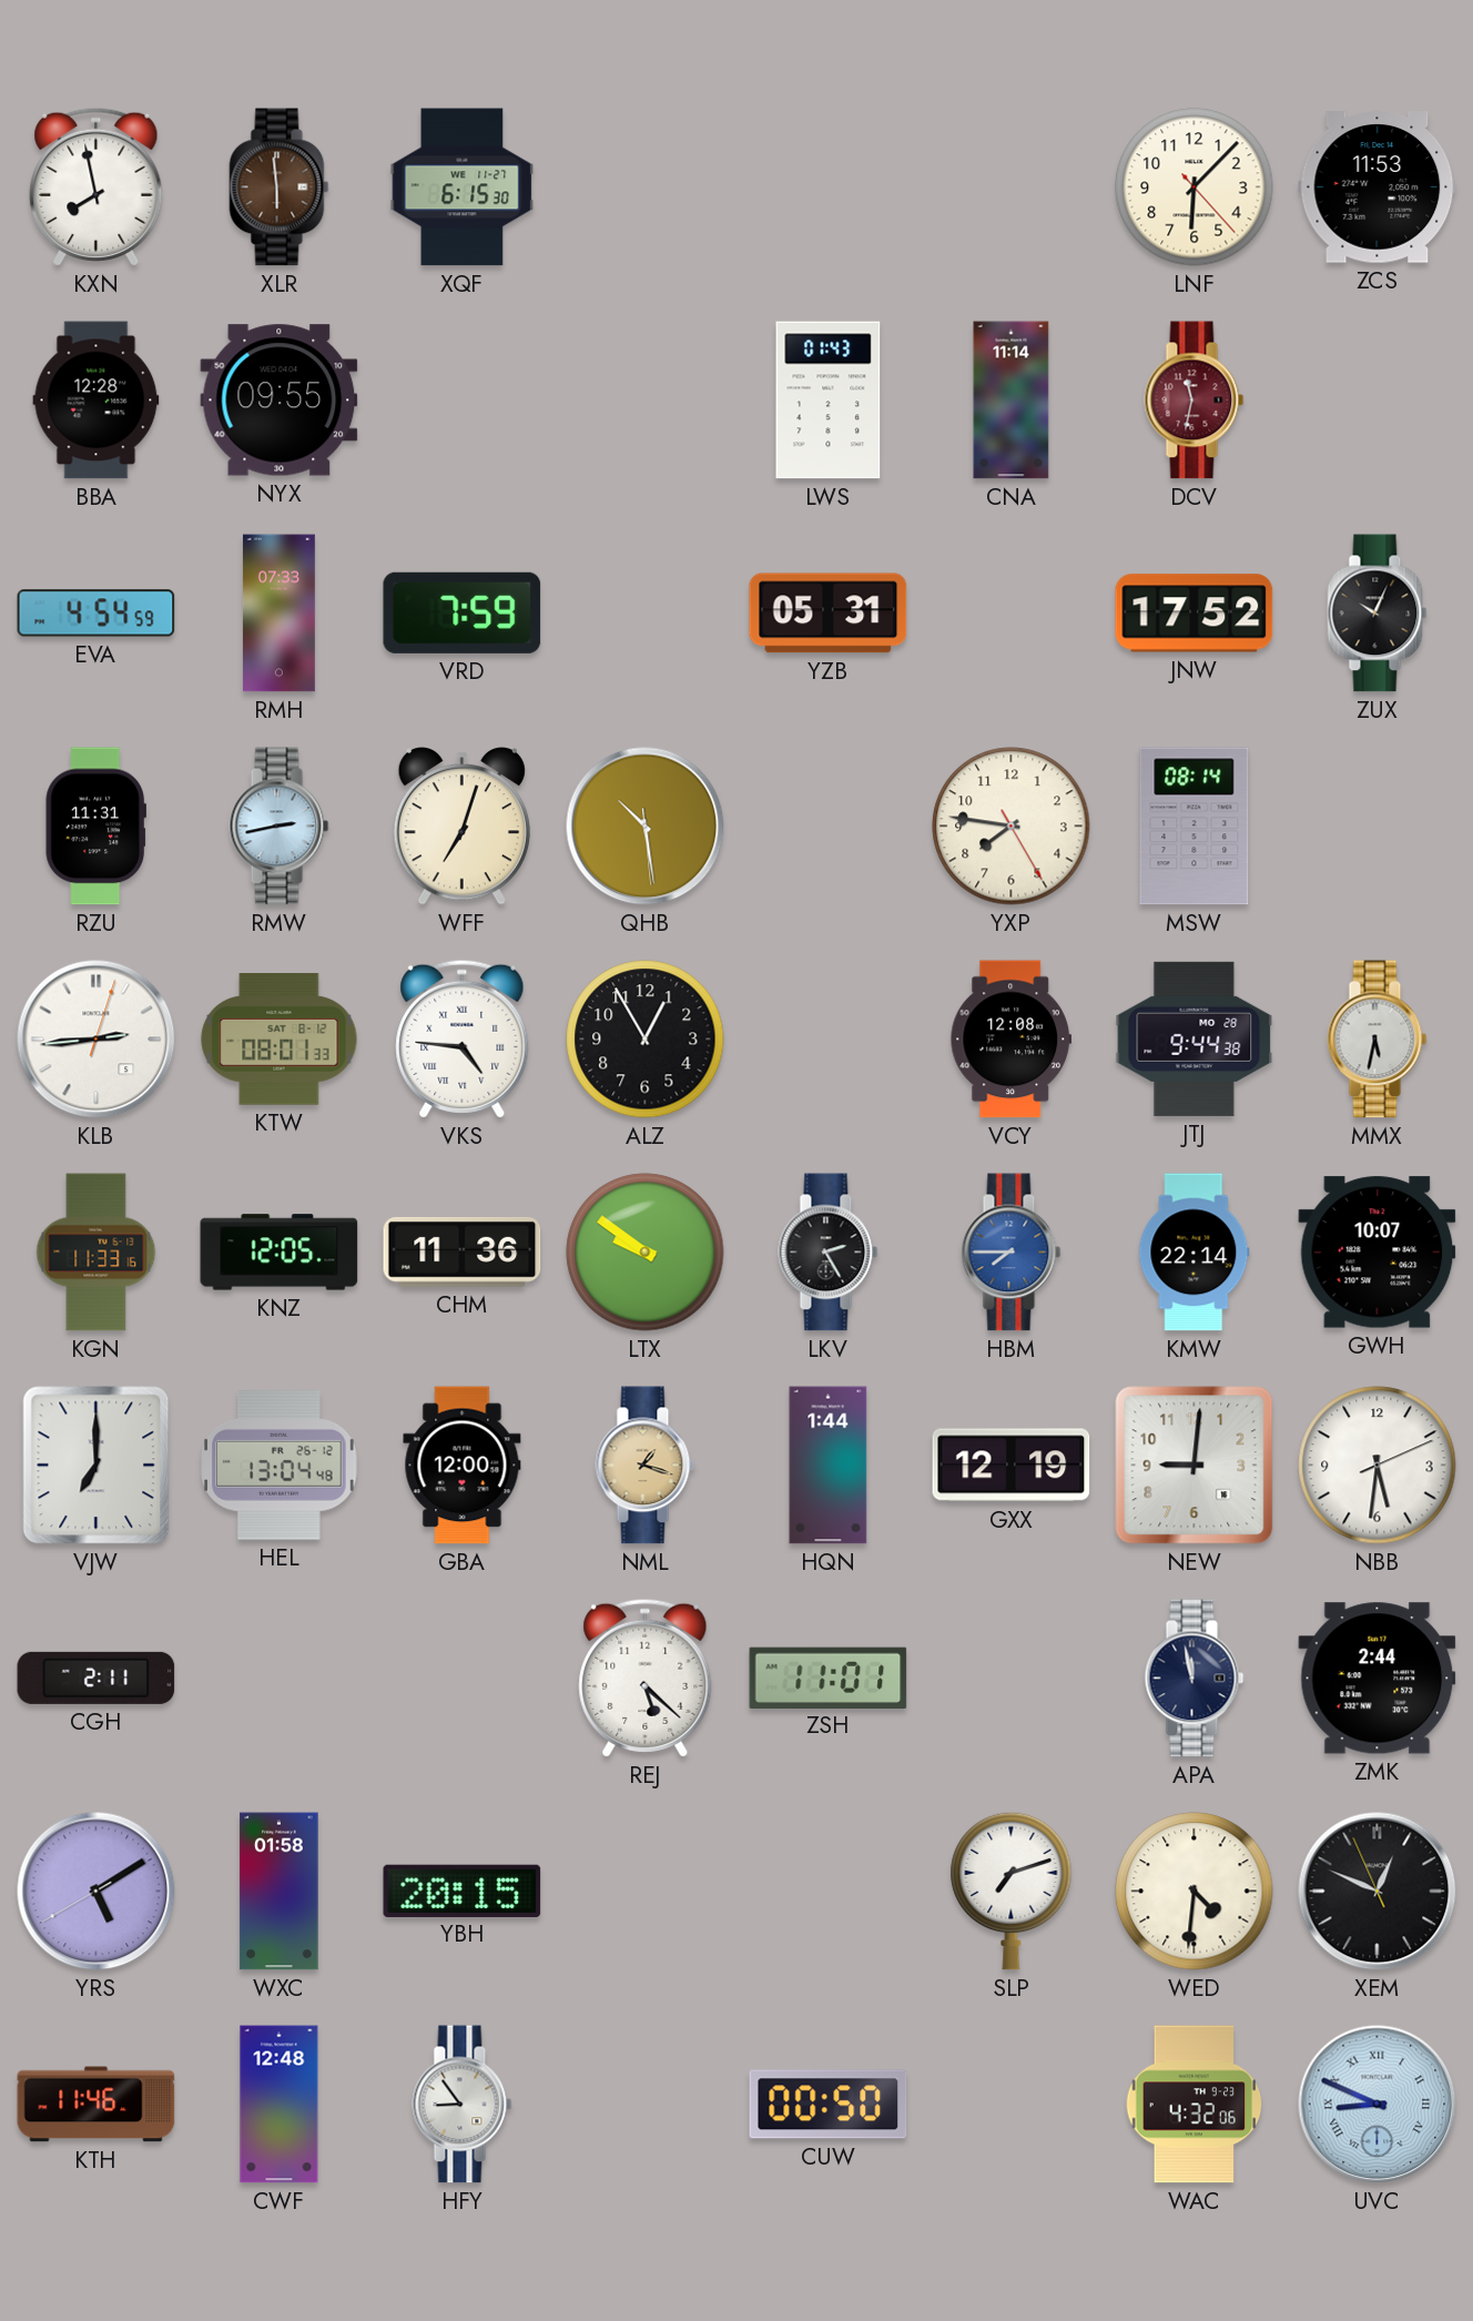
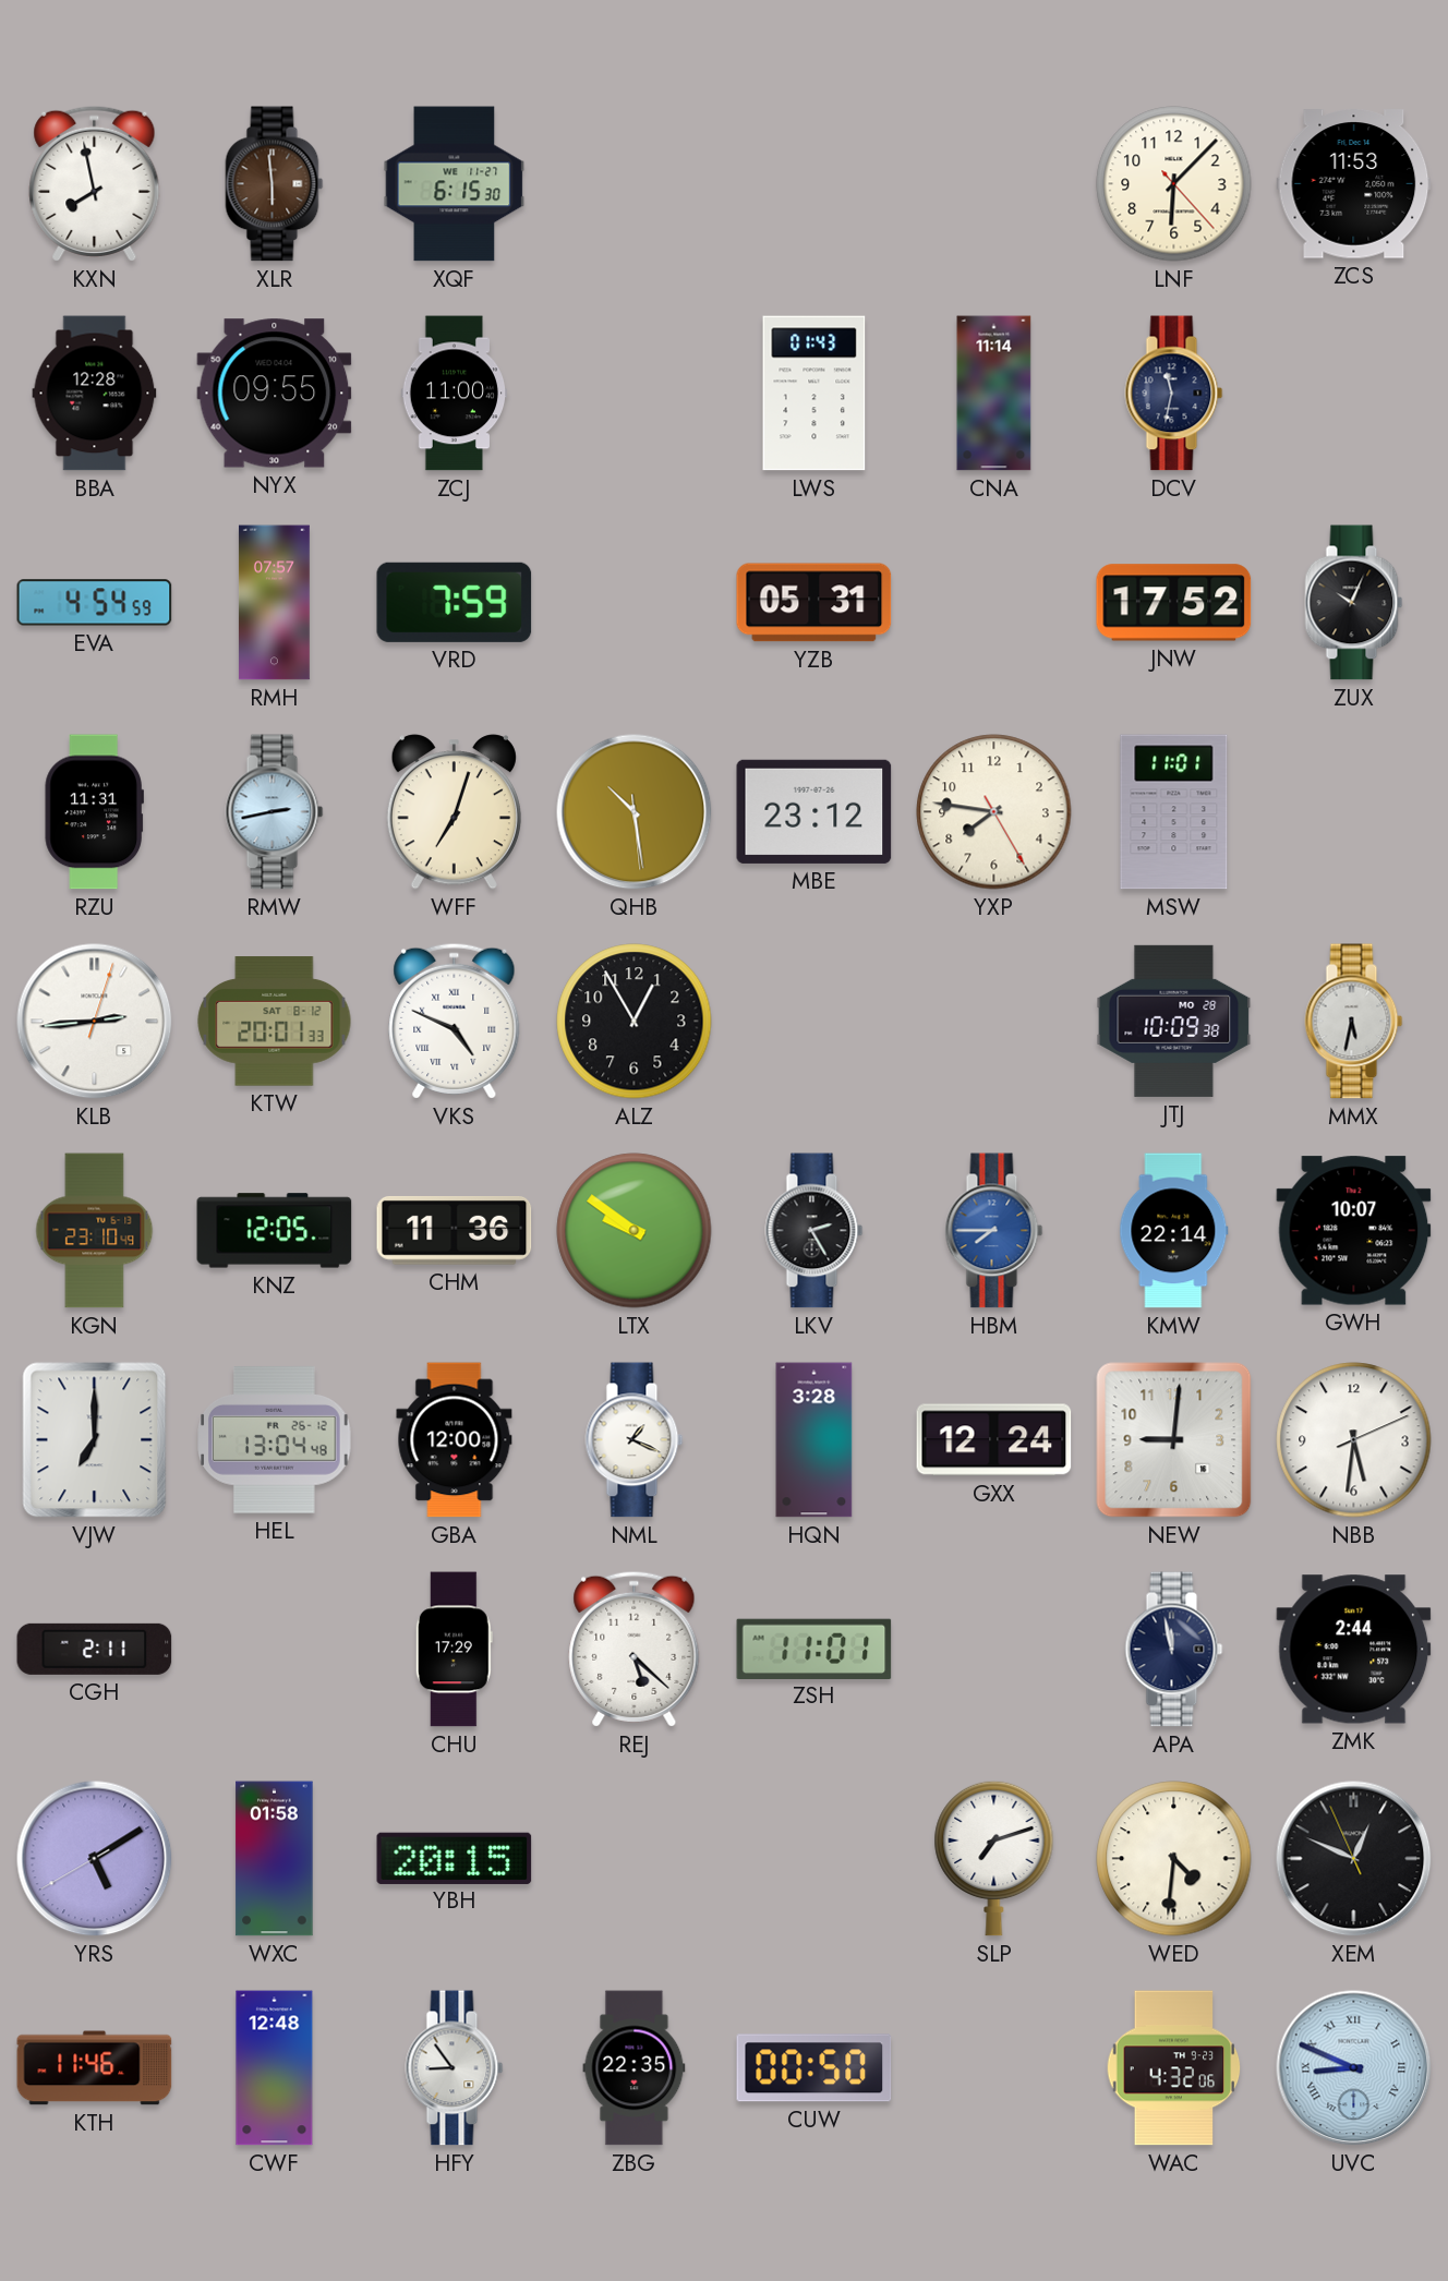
ZCJ: none -> 11:00 (455, 394)
DCV dial: burgundy -> navy (1174, 394)
RMH: 07:33 -> 07:57 (274, 603)
MBE: none -> 23:12 (814, 811)
MSW: 08:14 -> 11:01 (1174, 812)
KTW: 08:01 -> 20:01 (275, 1022)
VKS: 4:46 -> 4:49 (455, 1021)
VCY: 12:08 -> none (1010, 1040)
JTJ: 9:44 -> 10:09 (1174, 1021)
KGN: 11:33 -> 23:10 (95, 1231)
NML: 1:18 -> 1:19 (635, 1440)
NML dial: champagne -> white (635, 1440)
HQN: 1:44 -> 3:28 (814, 1440)
GXX: 12:19 -> 12:24 (994, 1440)
CHU: none -> 17:29 (454, 1650)
ZBG: none -> 22:35 (635, 2068)
